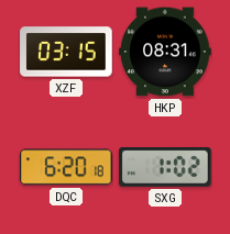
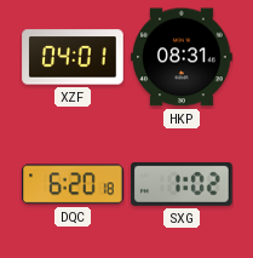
XZF: 03:15 -> 04:01 (73, 57)
